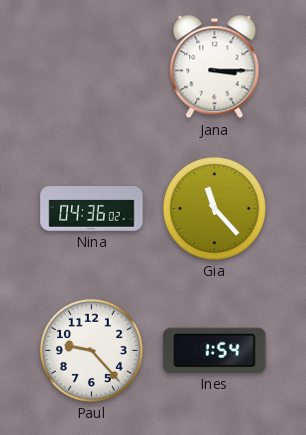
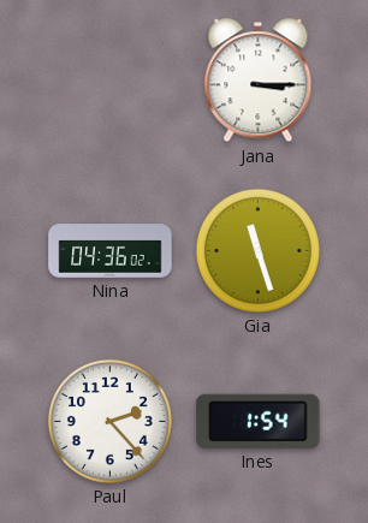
Gia: 11:23 -> 11:27 (257, 250)
Paul: 9:23 -> 2:23 (109, 421)
